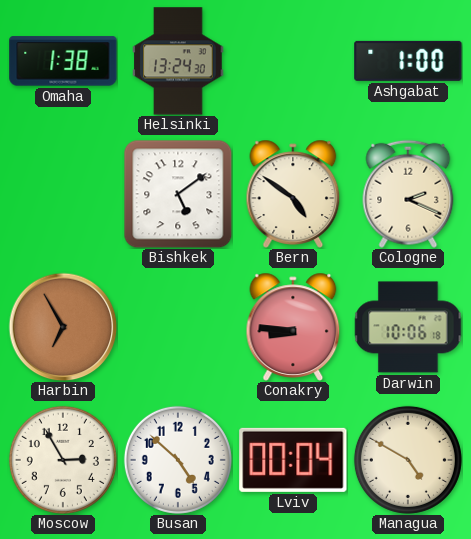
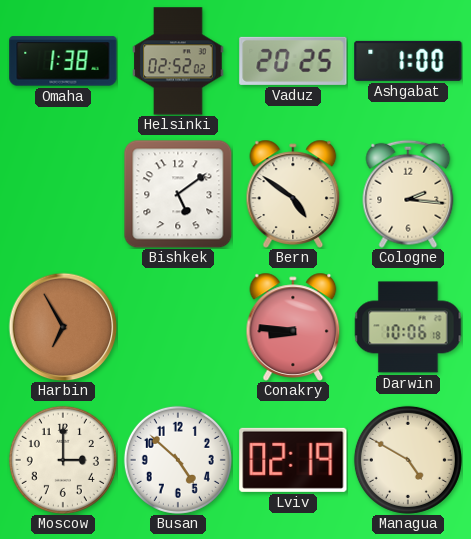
Helsinki: 13:24 -> 02:52 (178, 61)
Vaduz: none -> 20:25 (293, 61)
Cologne: 2:19 -> 2:16 (408, 194)
Moscow: 2:55 -> 3:00 (63, 460)
Lviv: 00:04 -> 02:19 (293, 460)
